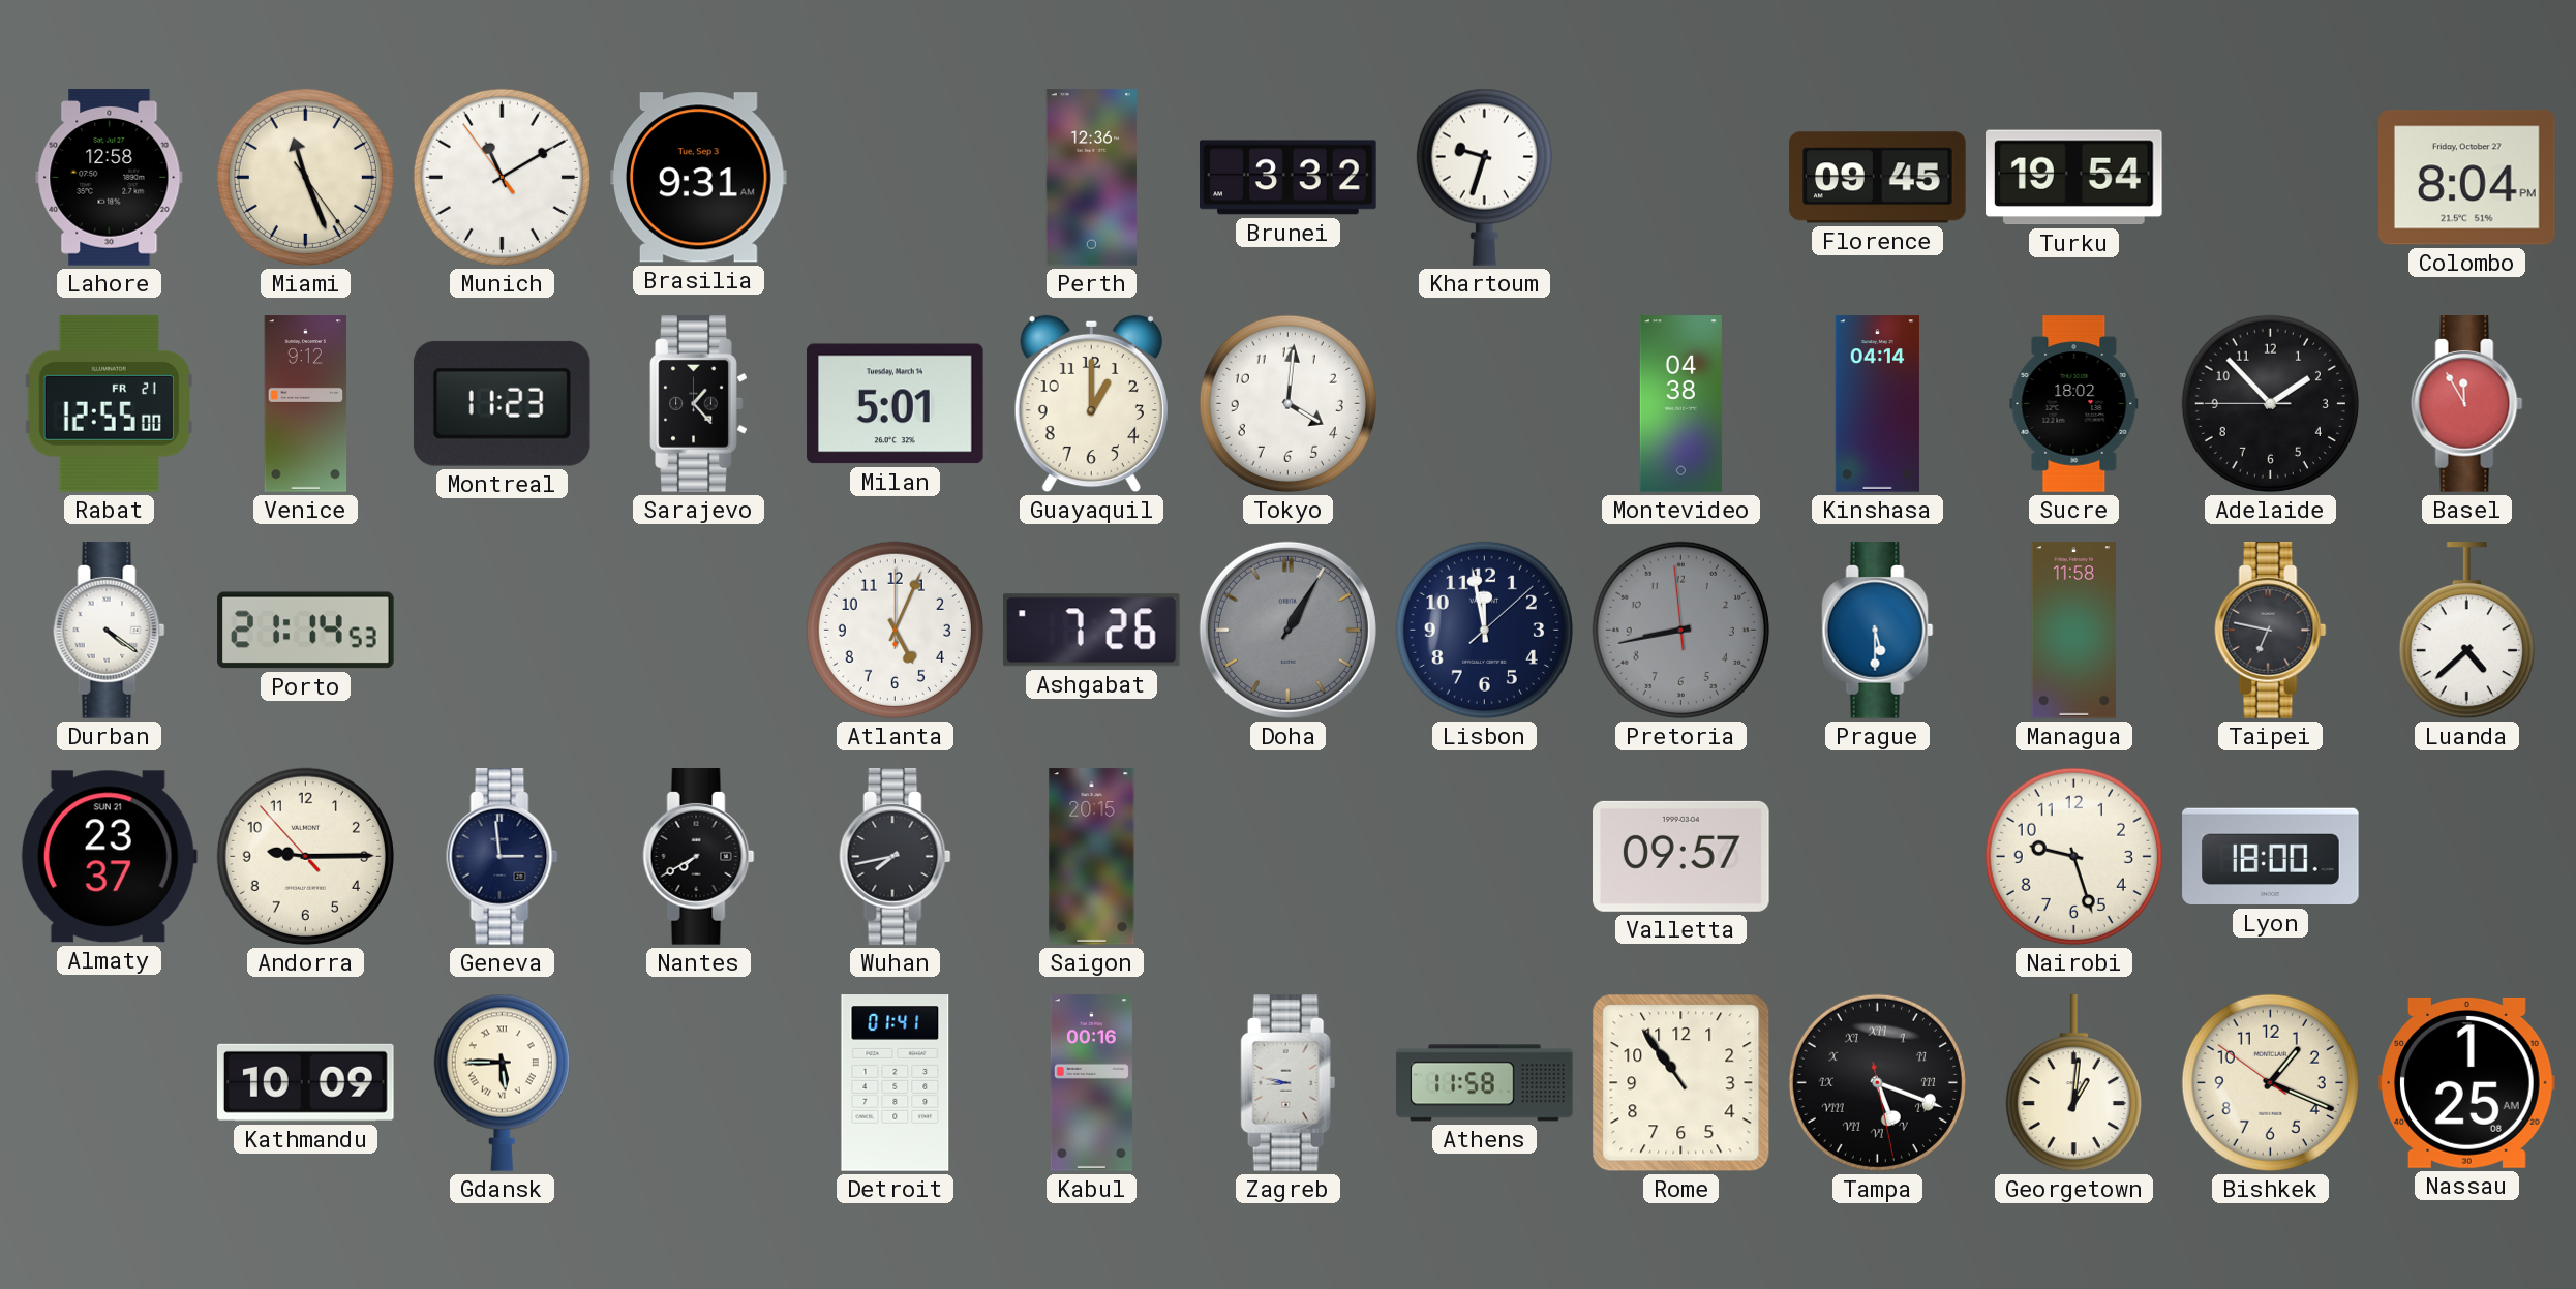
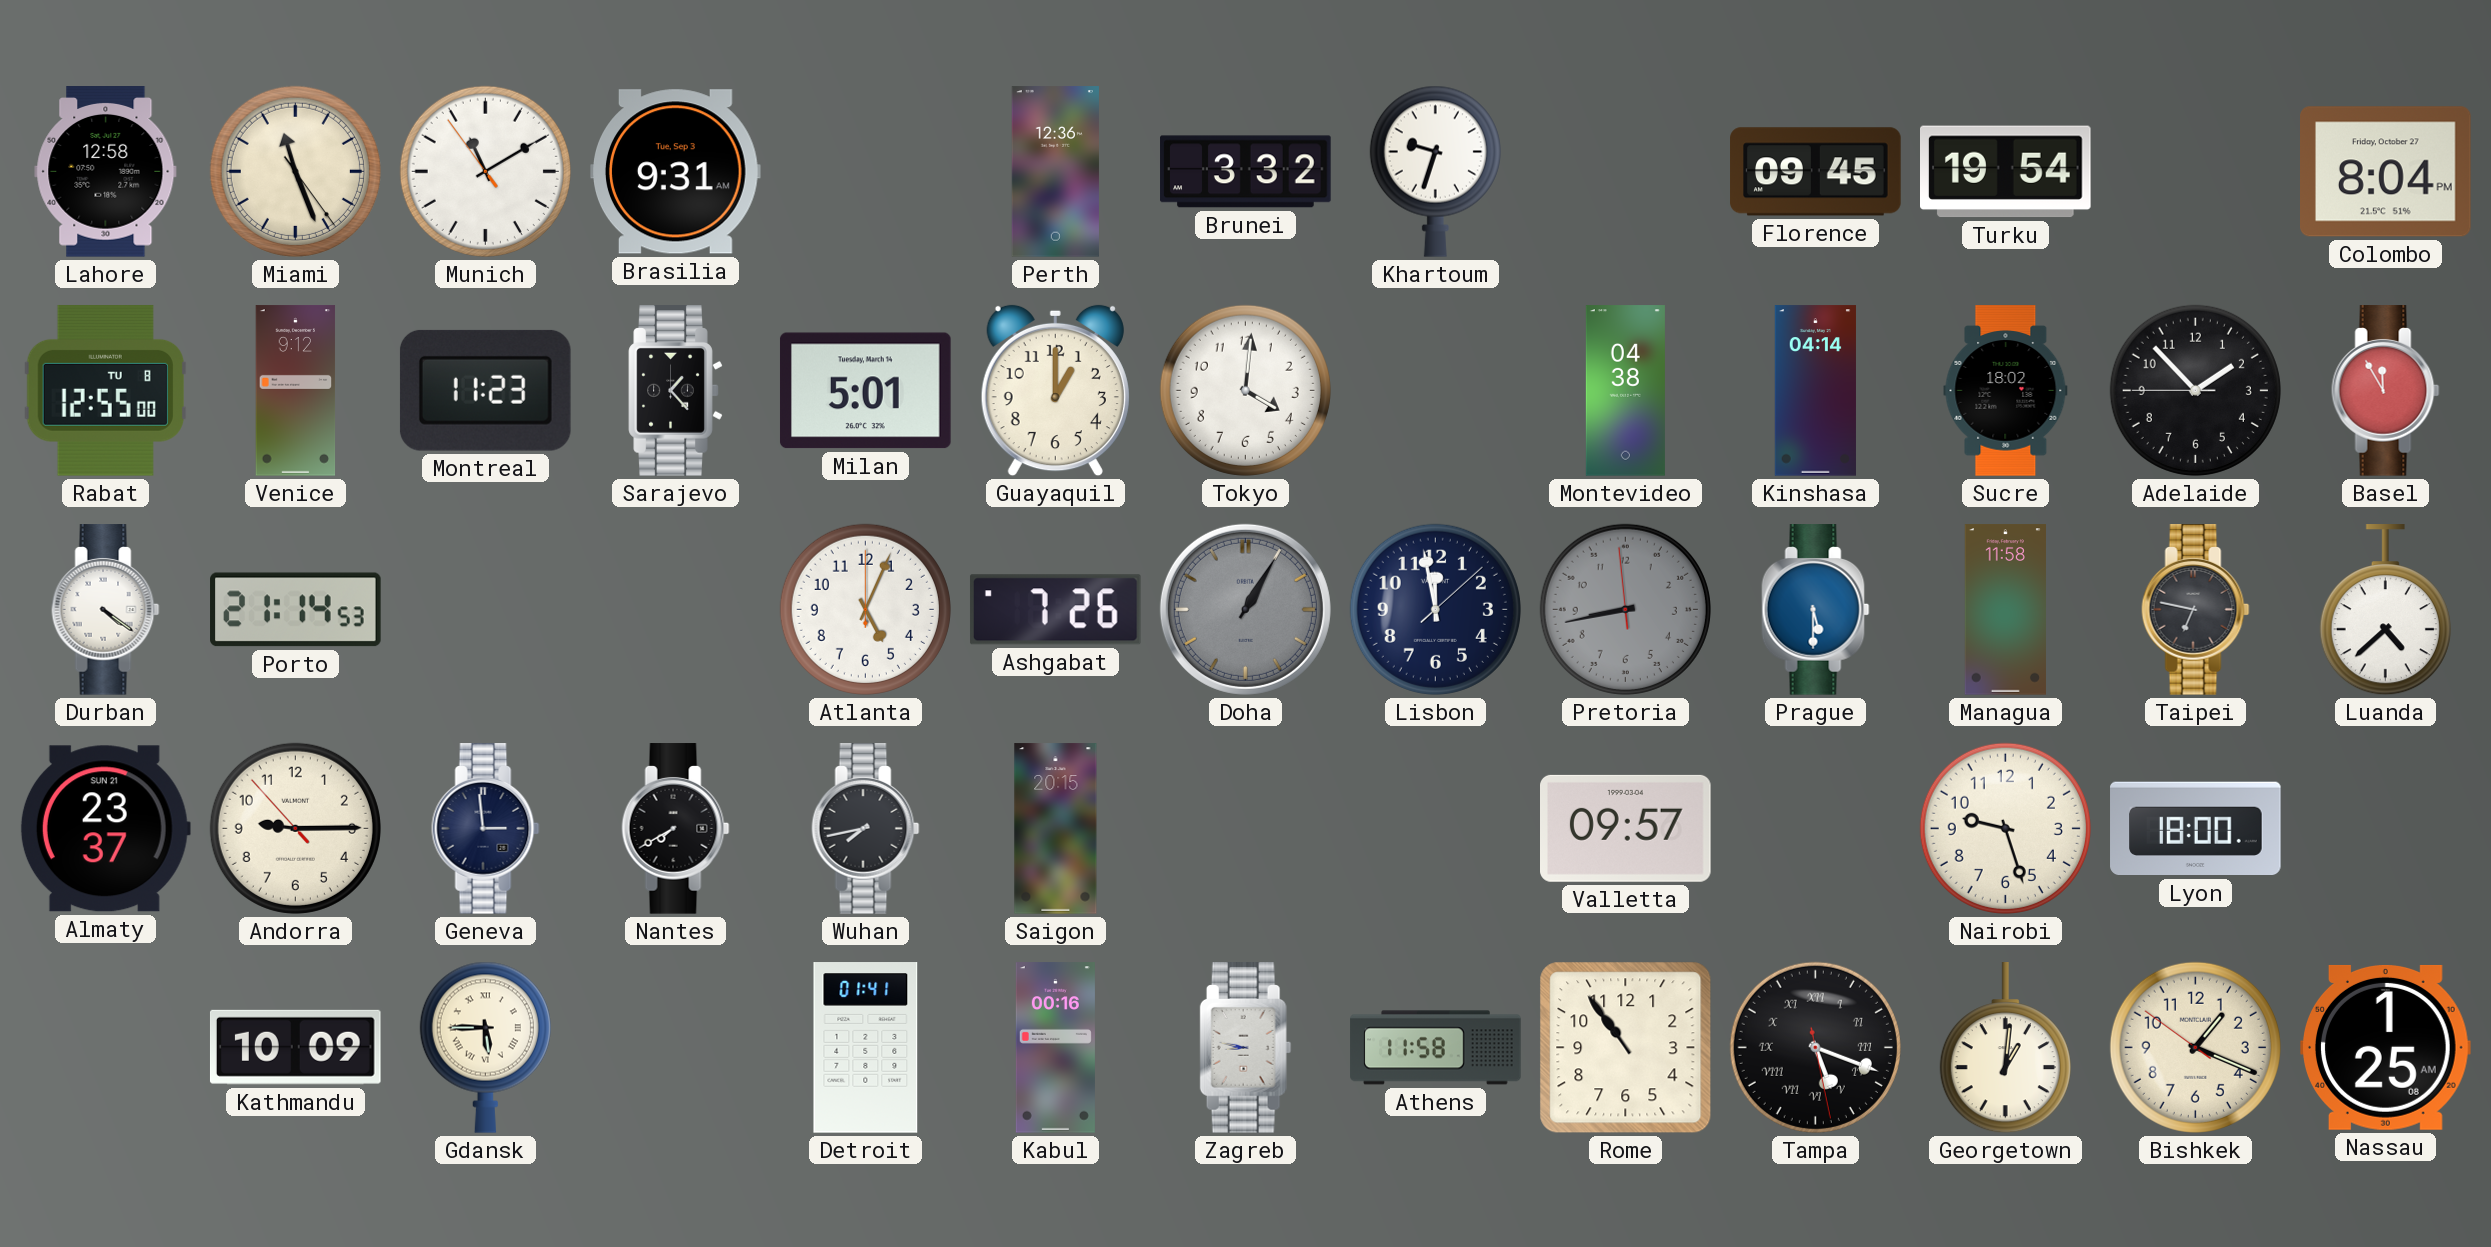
Rabat date: FR 21 -> TU 8 (105, 391)
